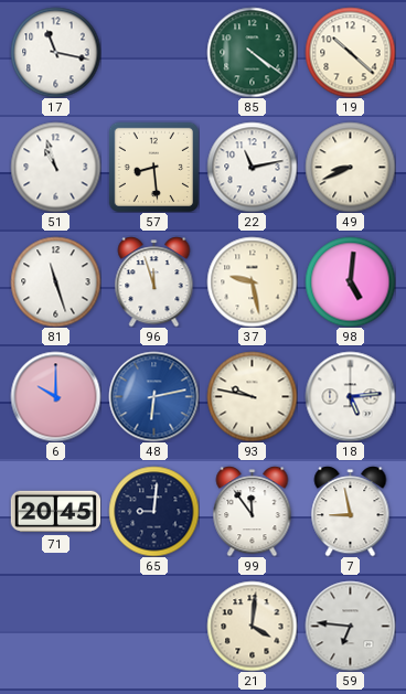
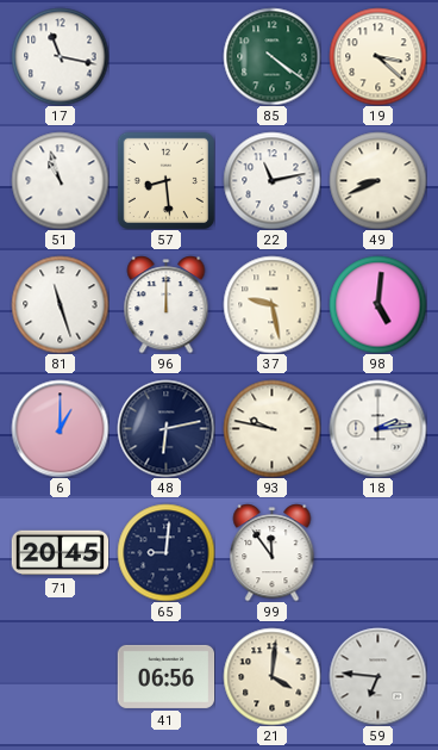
19: 10:22 -> 3:22 (377, 56)
96: 11:57 -> 12:00 (167, 304)
6: 10:00 -> 1:00 (60, 428)
48 dial: blue -> navy (165, 428)
18: 5:14 -> 2:14 (377, 428)
7: 8:58 -> none (351, 511)
41: none -> 06:56 (165, 676)
